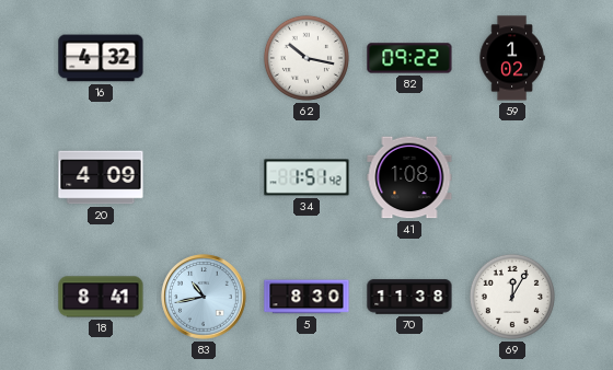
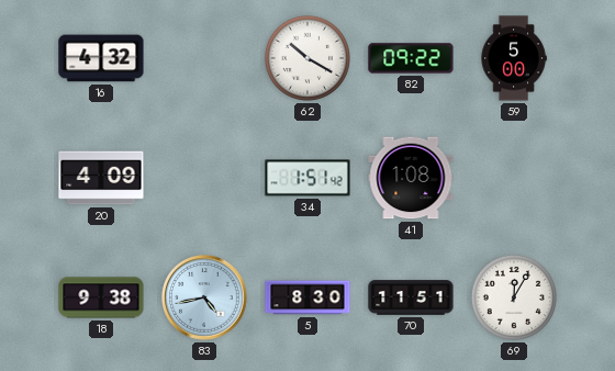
62: 10:17 -> 10:20 (307, 58)
59: 1:02 -> 5:00 (514, 58)
18: 8:41 -> 9:38 (101, 297)
83: 10:43 -> 4:43 (204, 297)
70: 11:38 -> 11:51 (411, 297)
